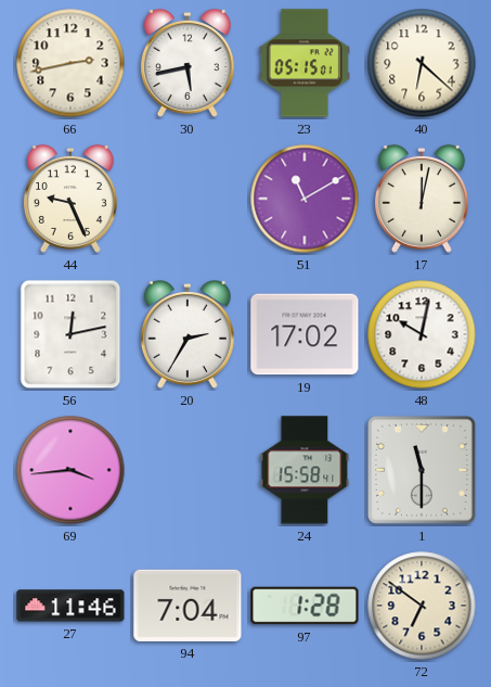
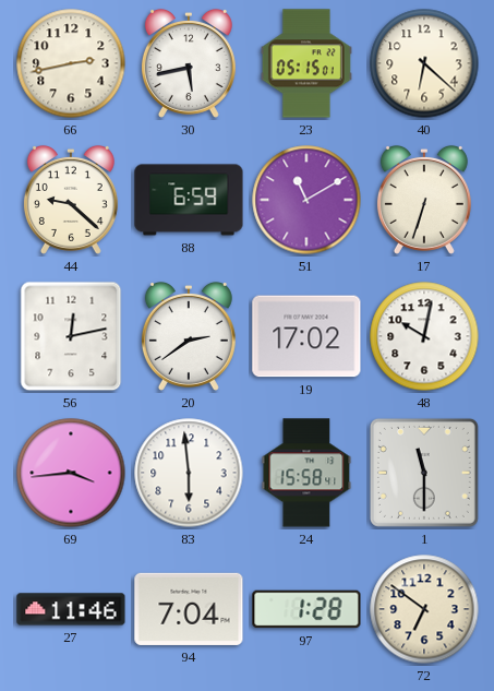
44: 9:26 -> 9:22 (71, 200)
88: none -> 6:59 (189, 200)
17: 12:02 -> 6:33 (424, 200)
20: 2:35 -> 2:39 (189, 336)
83: none -> 5:59 (189, 473)
